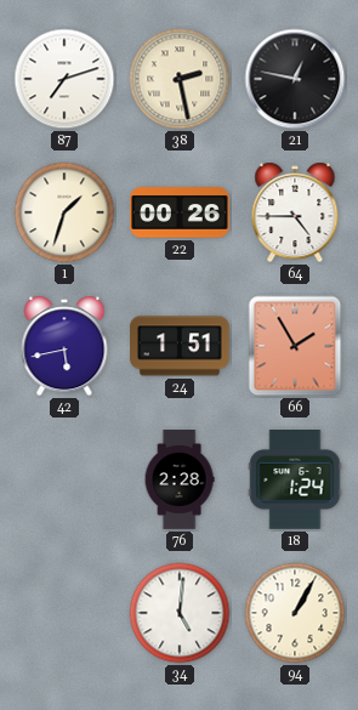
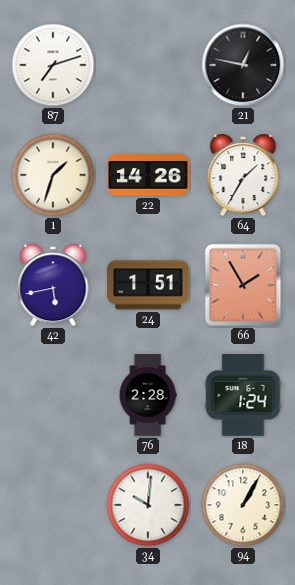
38: 2:28 -> none (180, 79)
22: 00:26 -> 14:26 (148, 175)
64: 4:45 -> 1:35 (243, 175)
34: 5:01 -> 10:01 (148, 505)
